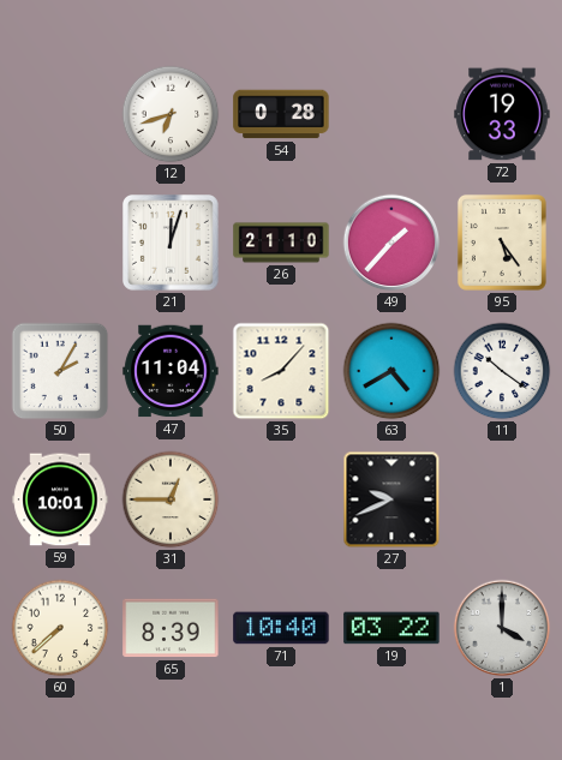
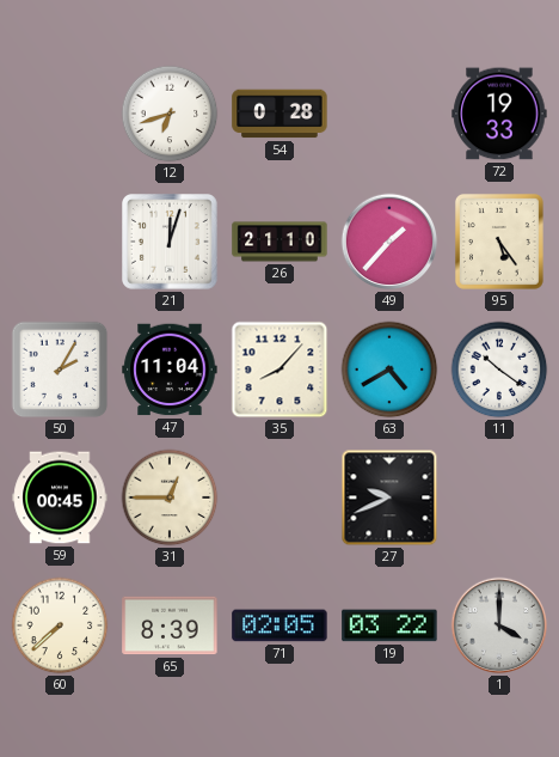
59: 10:01 -> 00:45 (60, 497)
71: 10:40 -> 02:05 (279, 625)
